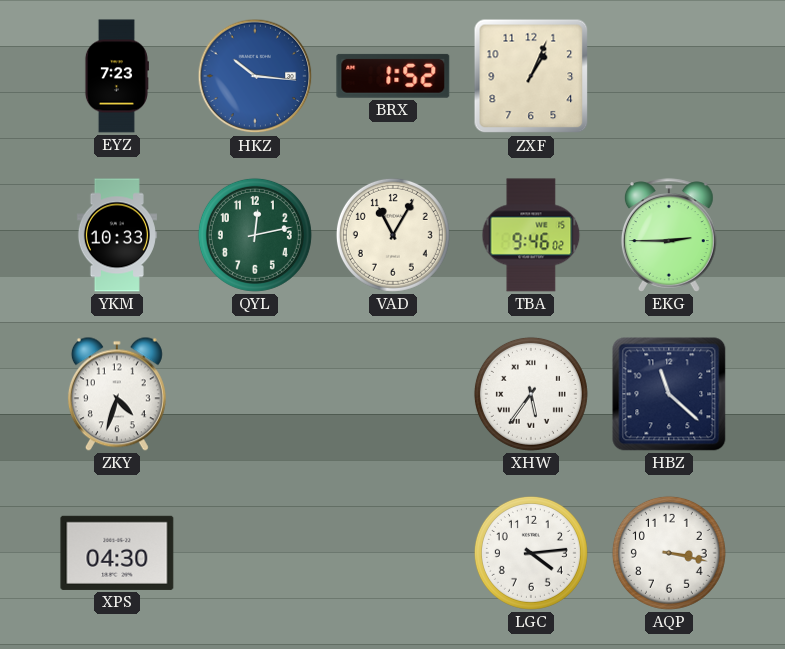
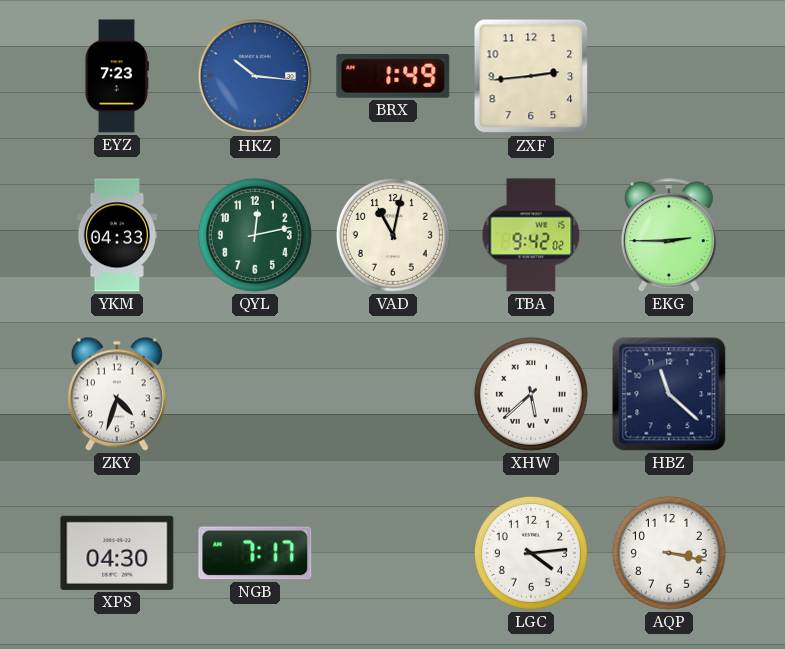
BRX: 1:52 -> 1:49 (393, 76)
ZXF: 1:04 -> 2:44 (531, 76)
YKM: 10:33 -> 04:33 (117, 235)
VAD: 11:05 -> 11:02 (393, 235)
TBA: 9:46 -> 9:42 (531, 235)
XHW: 5:36 -> 5:38 (531, 394)
NGB: none -> 7:17 (255, 553)
